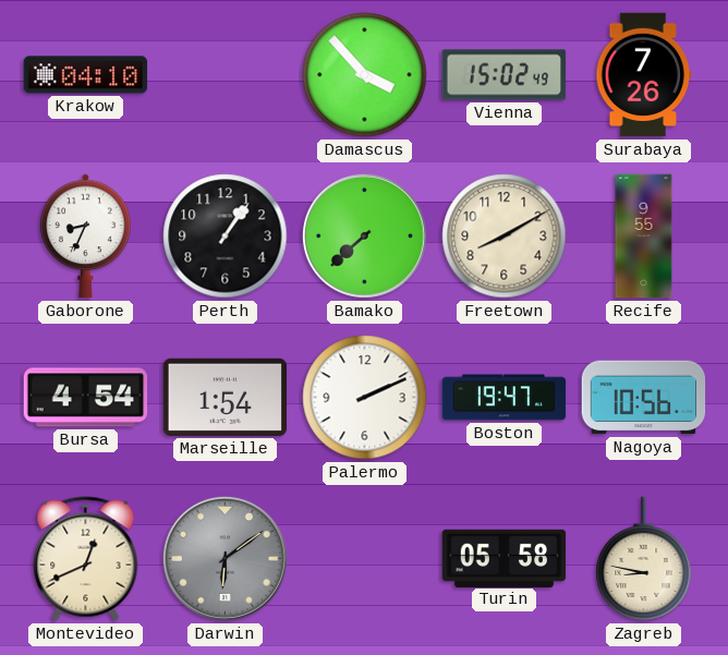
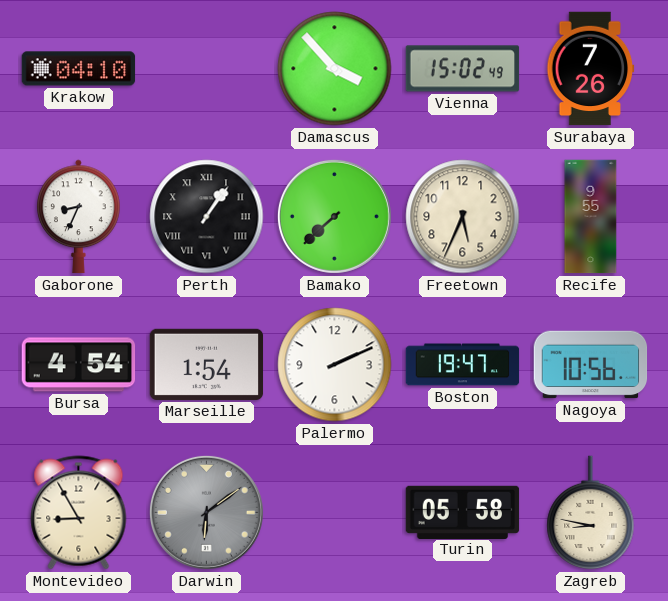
Perth numerals: Arabic -> Roman (207, 217)
Freetown: 8:10 -> 5:34 (463, 217)
Montevideo: 12:41 -> 8:55 (79, 513)
